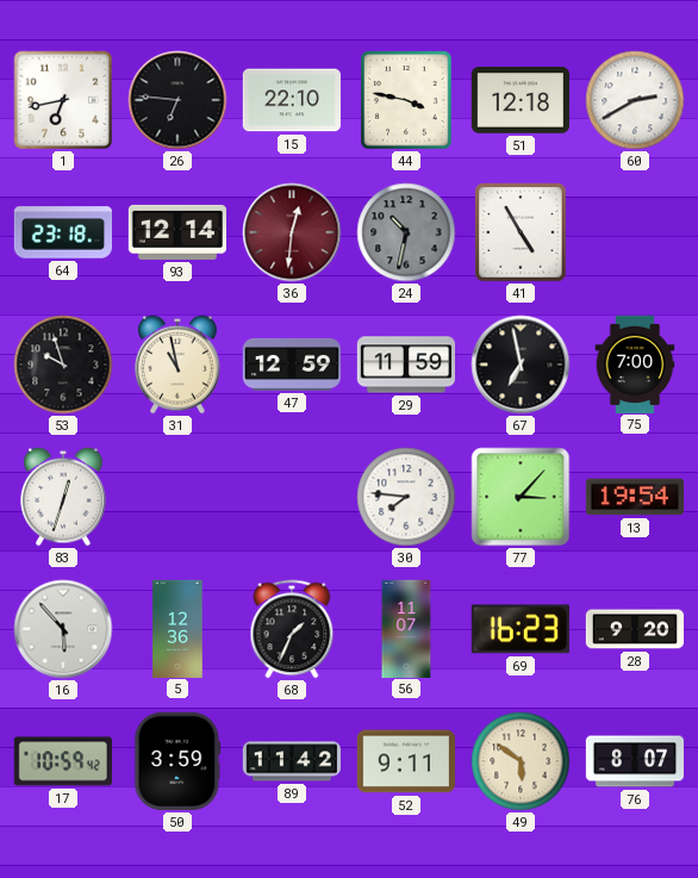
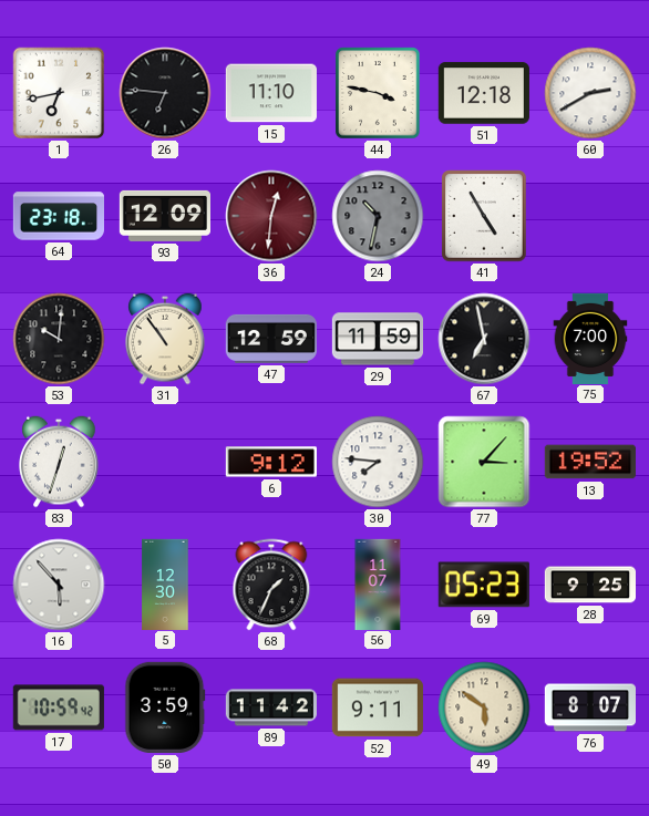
15: 22:10 -> 11:10 (271, 93)
93: 12:14 -> 12:09 (164, 216)
53: 9:57 -> 10:01 (59, 339)
31: 10:58 -> 10:54 (165, 339)
6: none -> 9:12 (271, 462)
13: 19:54 -> 19:52 (590, 462)
5: 12:36 -> 12:30 (165, 583)
69: 16:23 -> 05:23 (484, 585)
28: 9:20 -> 9:25 (589, 585)
